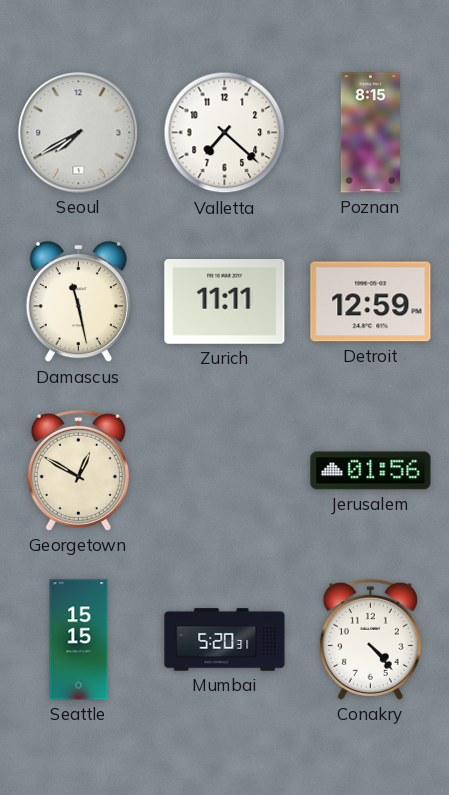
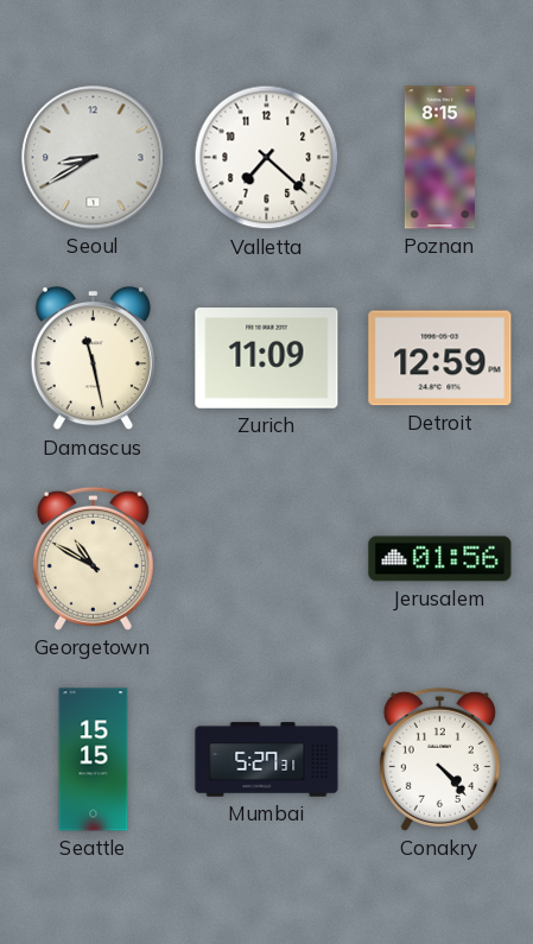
Seoul: 7:40 -> 8:40 (94, 158)
Zurich: 11:11 -> 11:09 (267, 359)
Georgetown: 12:50 -> 10:50 (93, 558)
Mumbai: 5:20 -> 5:27 (267, 760)
